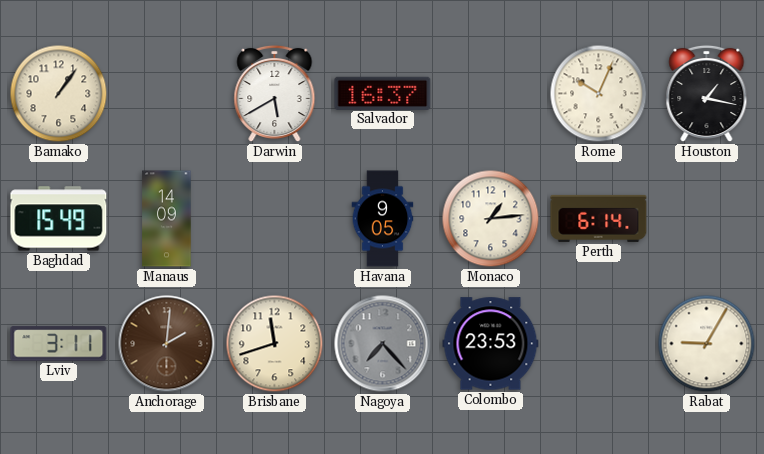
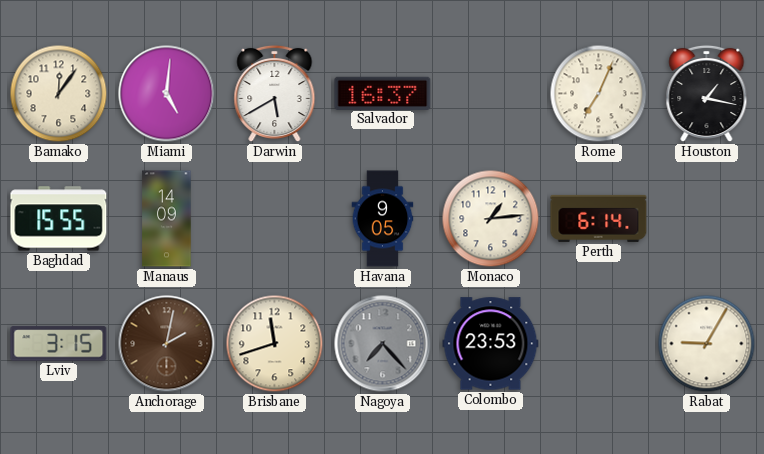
Bamako: 1:06 -> 12:06 (59, 94)
Miami: none -> 5:01 (167, 94)
Rome: 10:04 -> 7:04 (599, 94)
Baghdad: 15:49 -> 15:55 (59, 219)
Lviv: 3:11 -> 3:15 (59, 344)
Anchorage: 2:01 -> 2:02 (167, 344)
